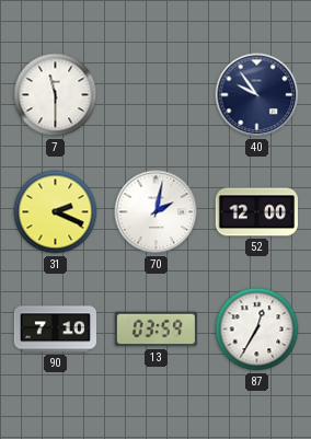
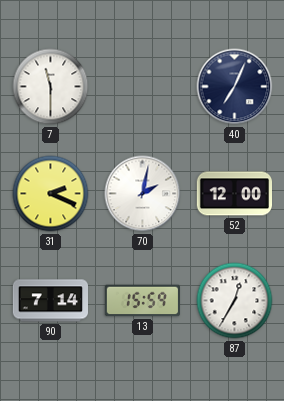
40: 9:54 -> 7:04 (235, 87)
90: 7:10 -> 7:14 (50, 301)
13: 03:59 -> 15:59 (142, 301)
